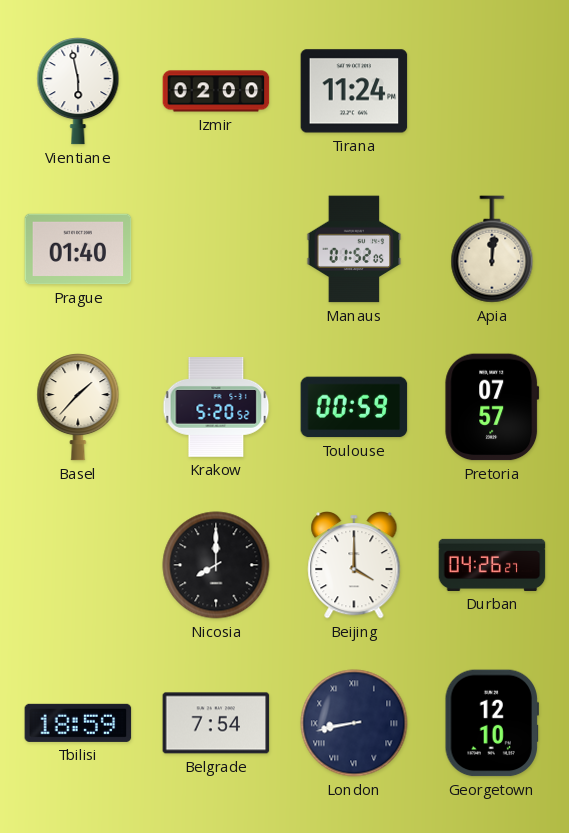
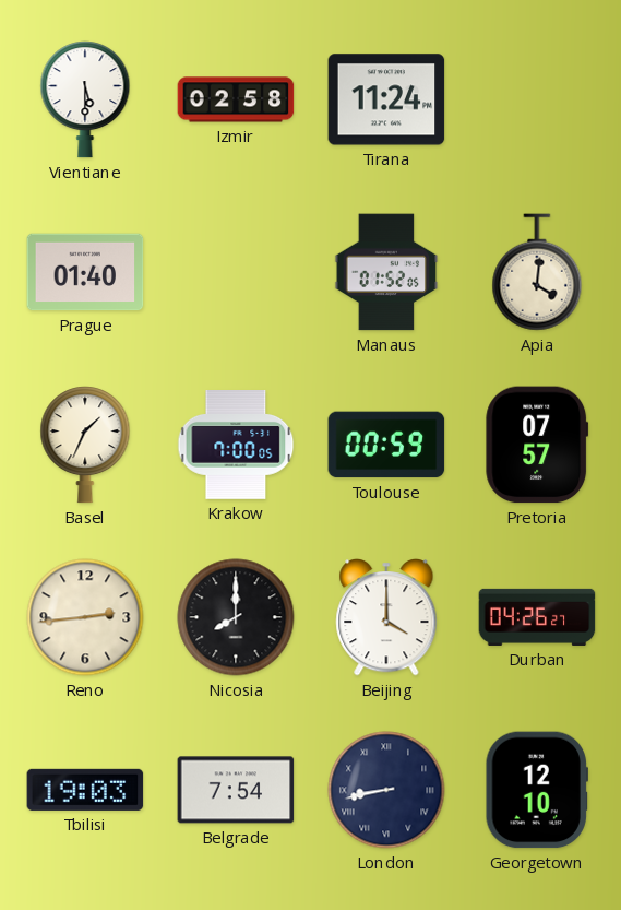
Vientiane: 5:58 -> 5:30 (85, 99)
Izmir: 02:00 -> 02:58 (236, 99)
Apia: 12:01 -> 4:01 (537, 272)
Basel: 1:37 -> 1:34 (85, 445)
Krakow: 5:20 -> 7:00 (236, 446)
Reno: none -> 2:44 (85, 617)
Tbilisi: 18:59 -> 19:03 (85, 790)
